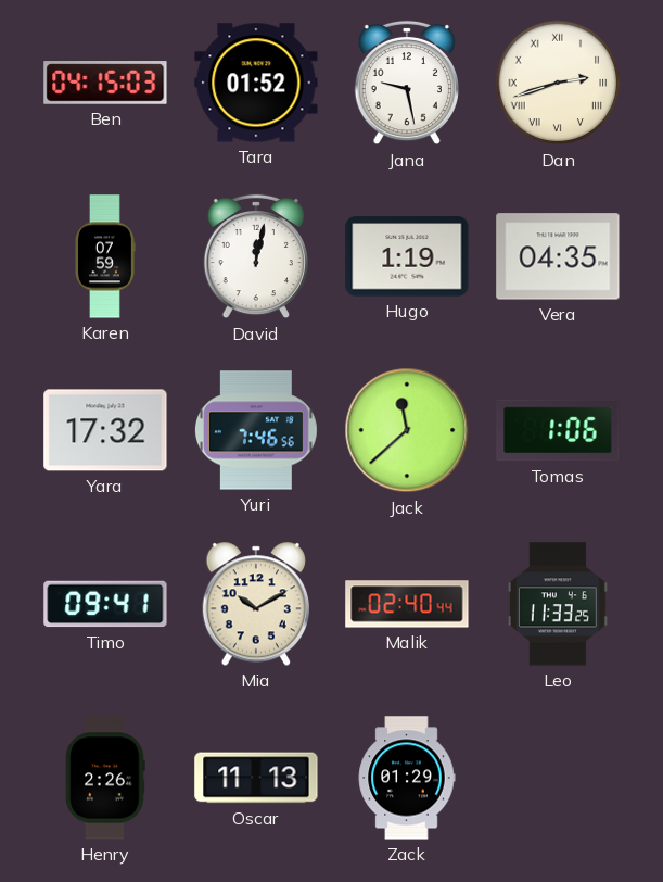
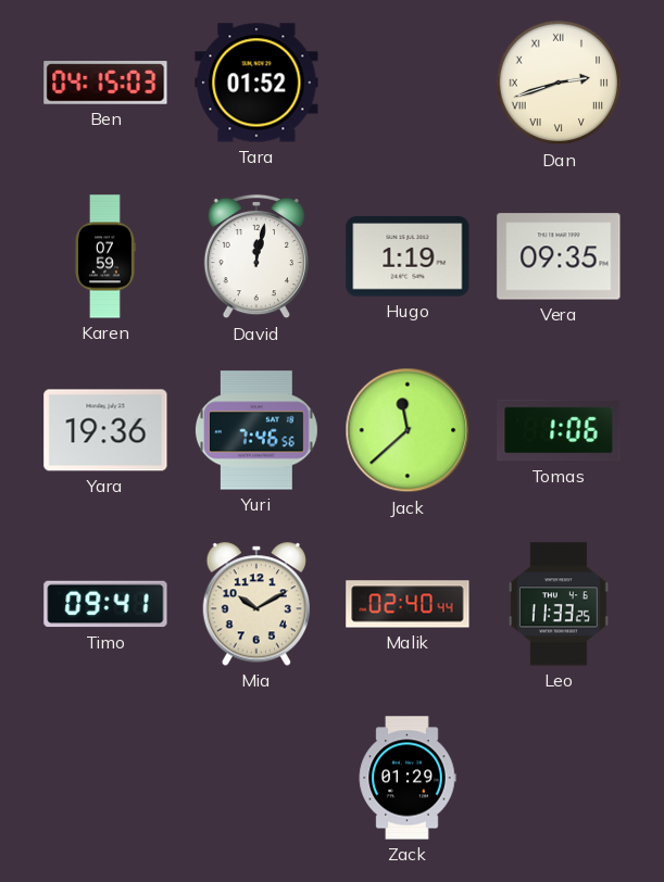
Jana: 9:28 -> none (407, 83)
Vera: 04:35 -> 09:35 (559, 256)
Yara: 17:32 -> 19:36 (105, 430)
Henry: 2:26 -> none (105, 778)
Oscar: 11:13 -> none (256, 778)
